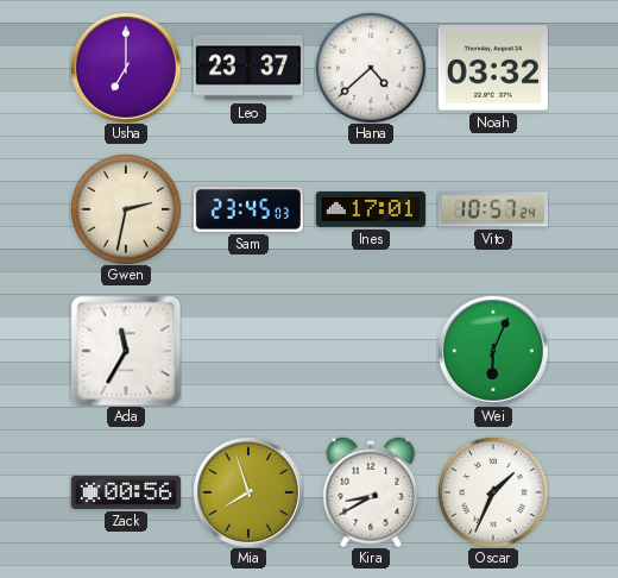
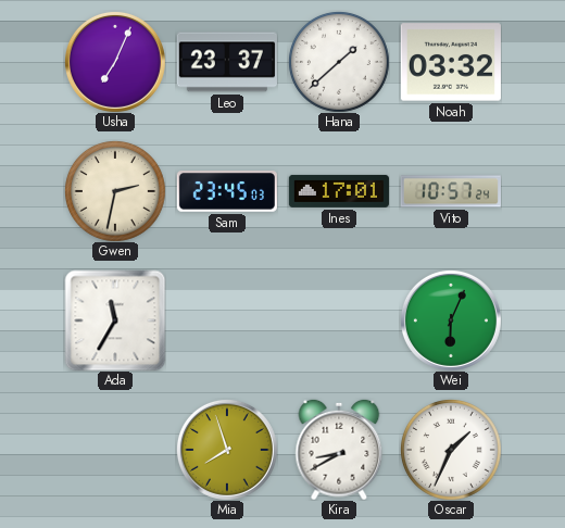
Usha: 7:00 -> 7:04 (115, 62)
Hana: 4:38 -> 1:38 (339, 62)
Zack: 00:56 -> none (126, 492)
